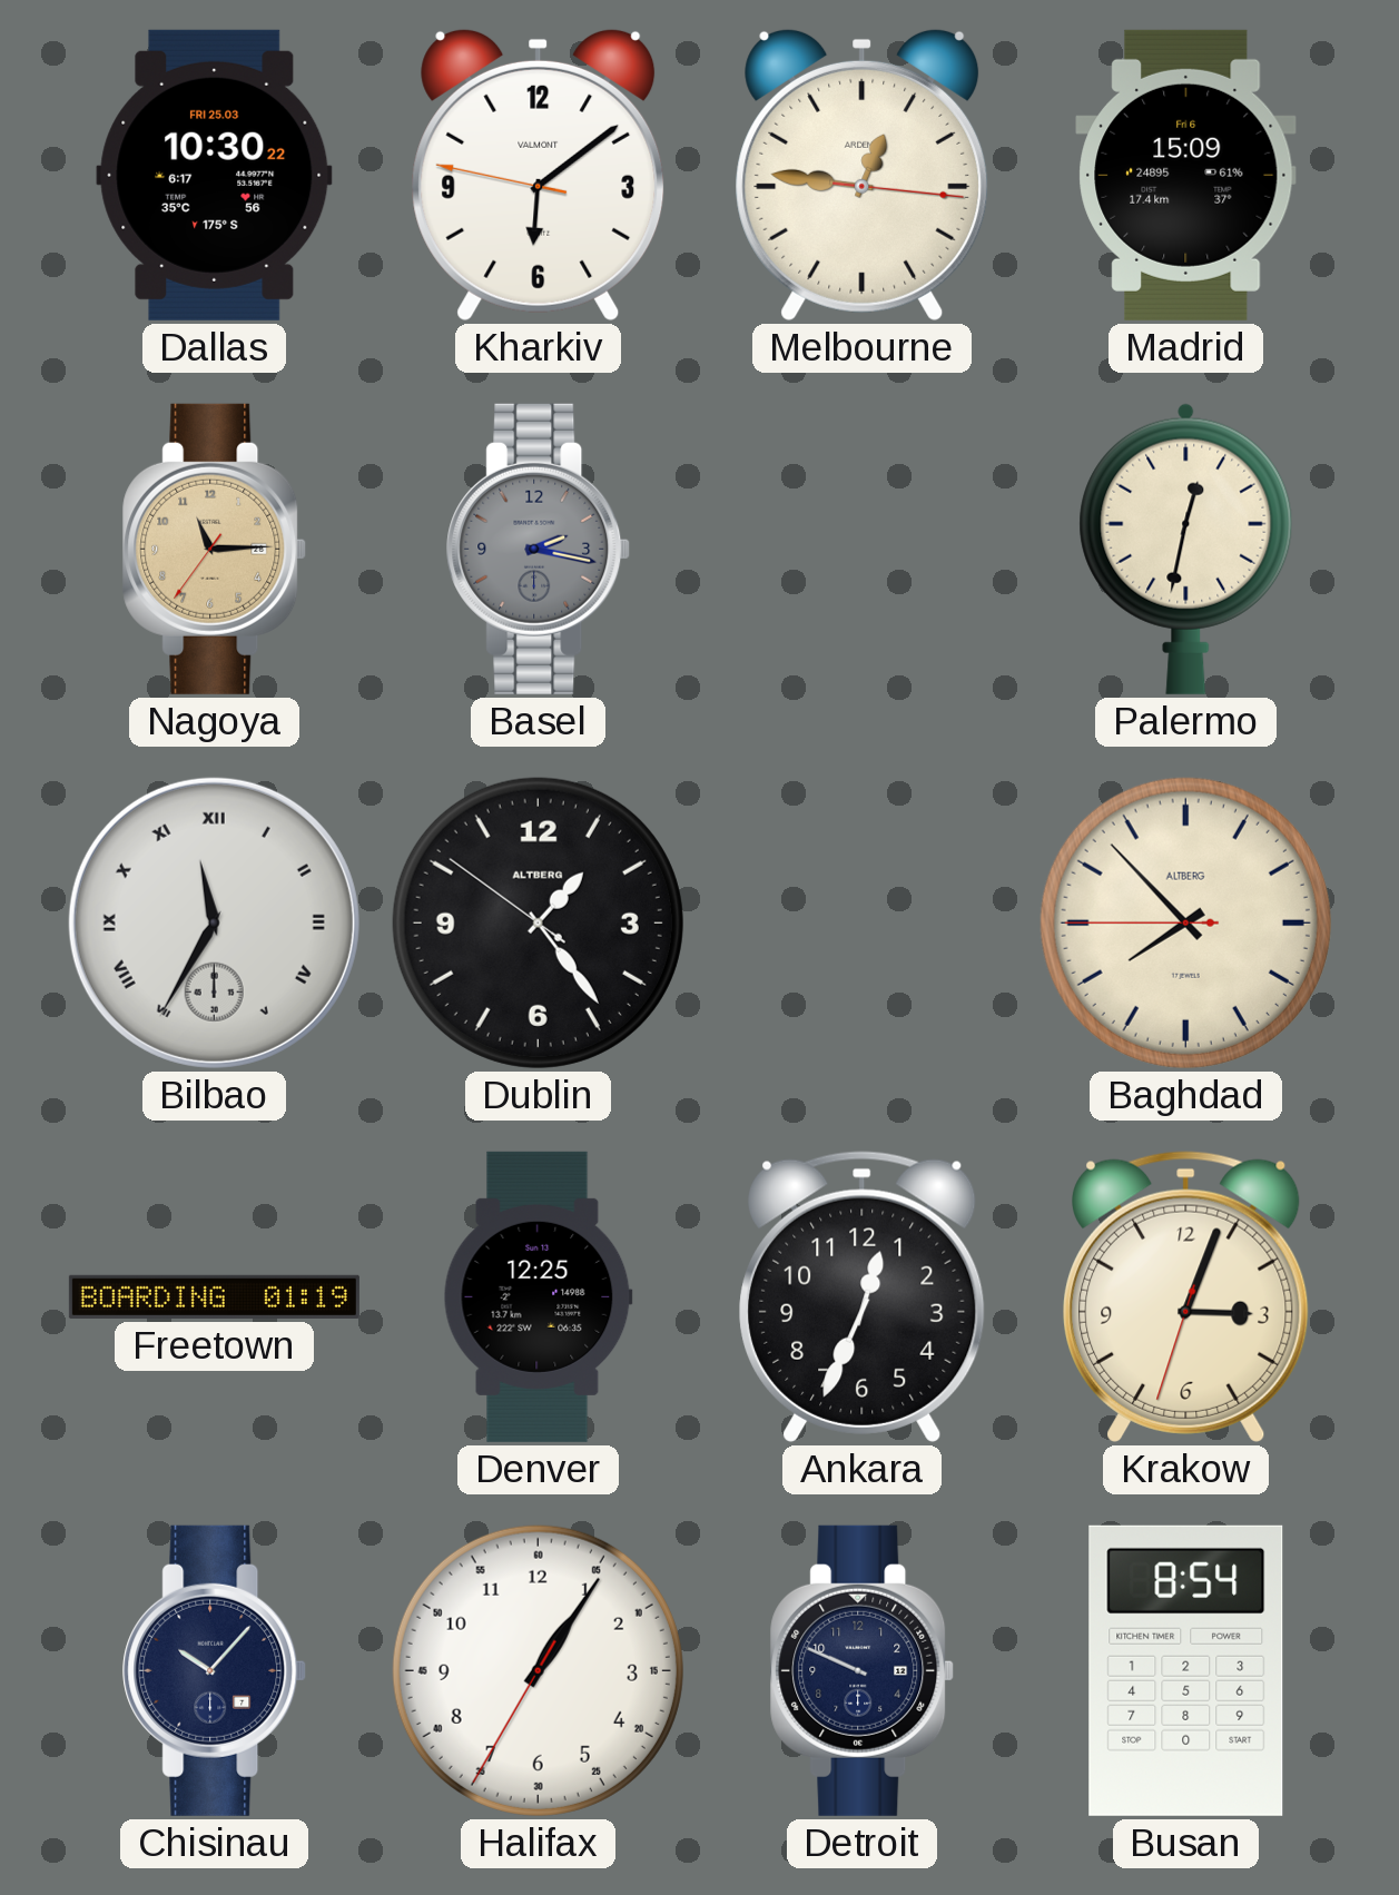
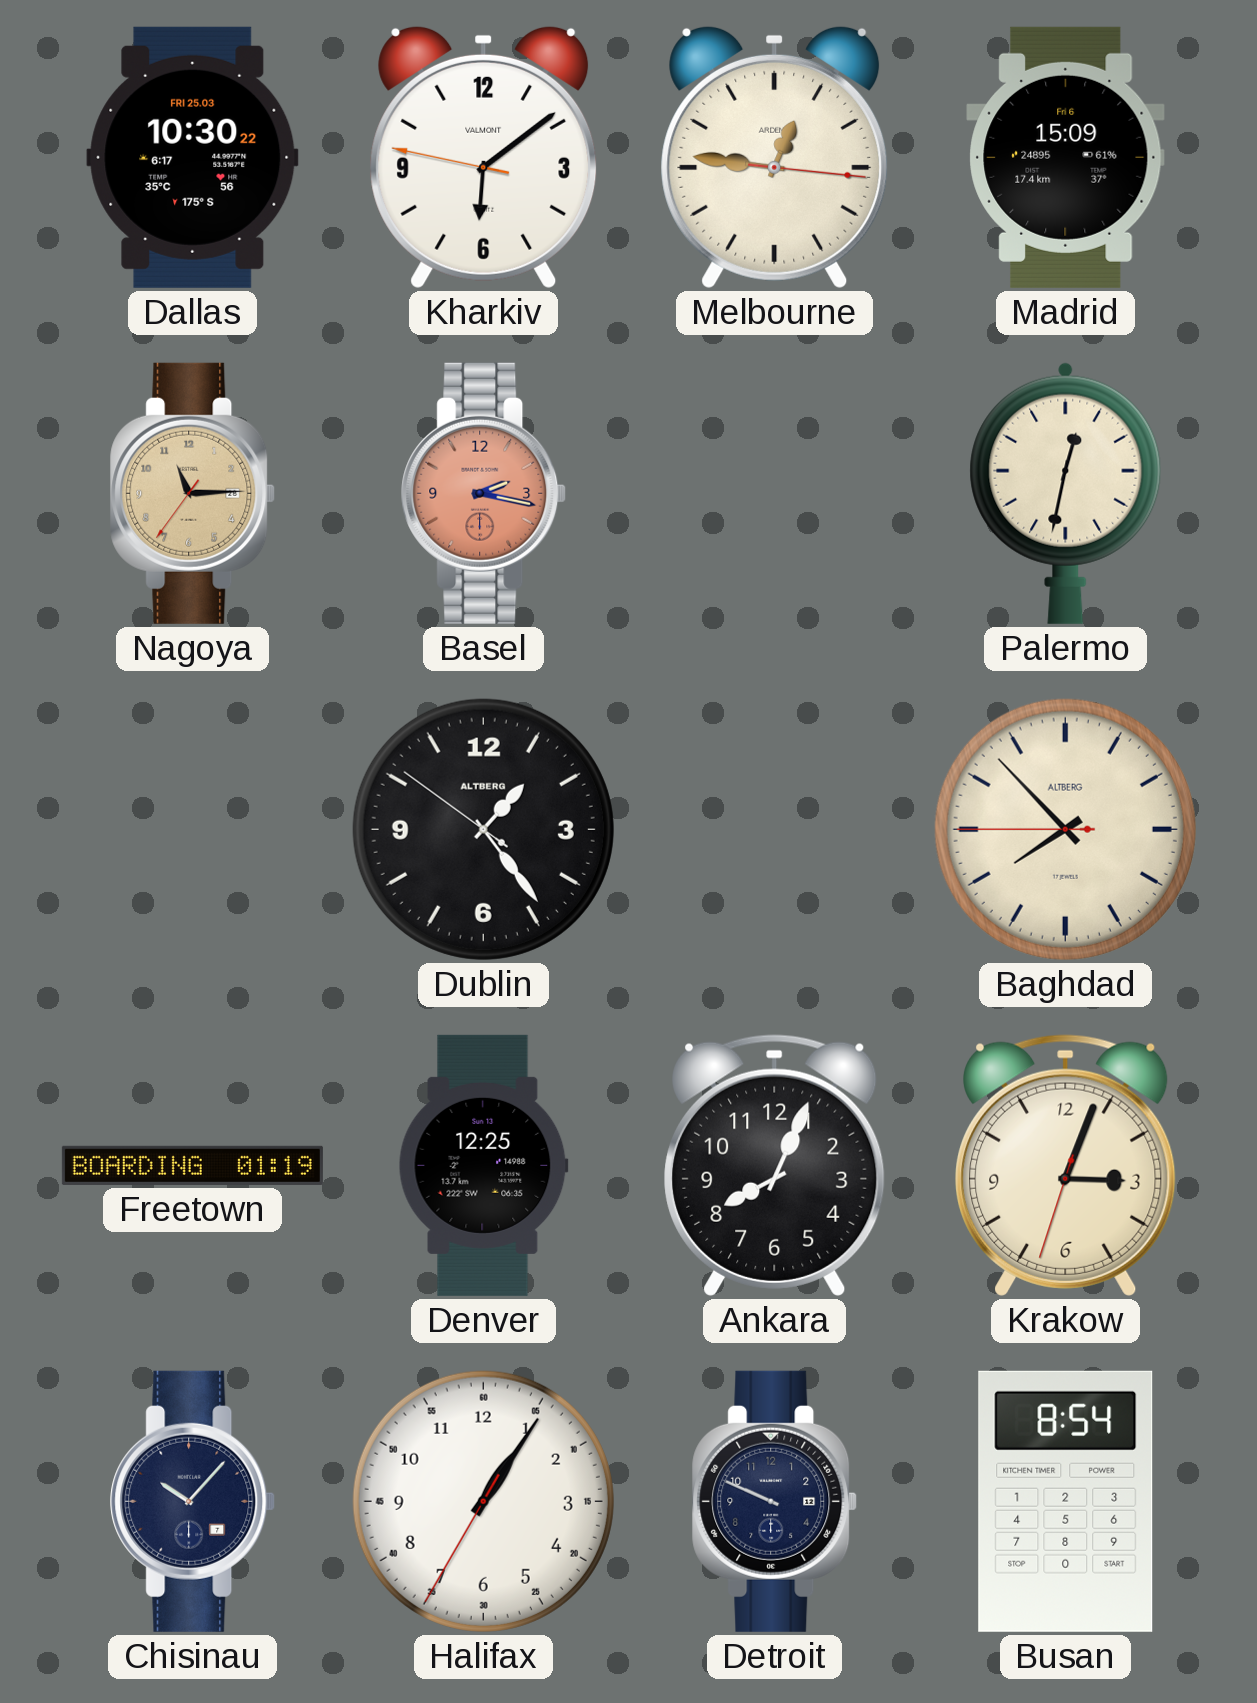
Basel dial: grey -> salmon (484, 493)
Bilbao: 11:35 -> none (214, 922)
Ankara: 12:34 -> 8:04 (775, 1165)
